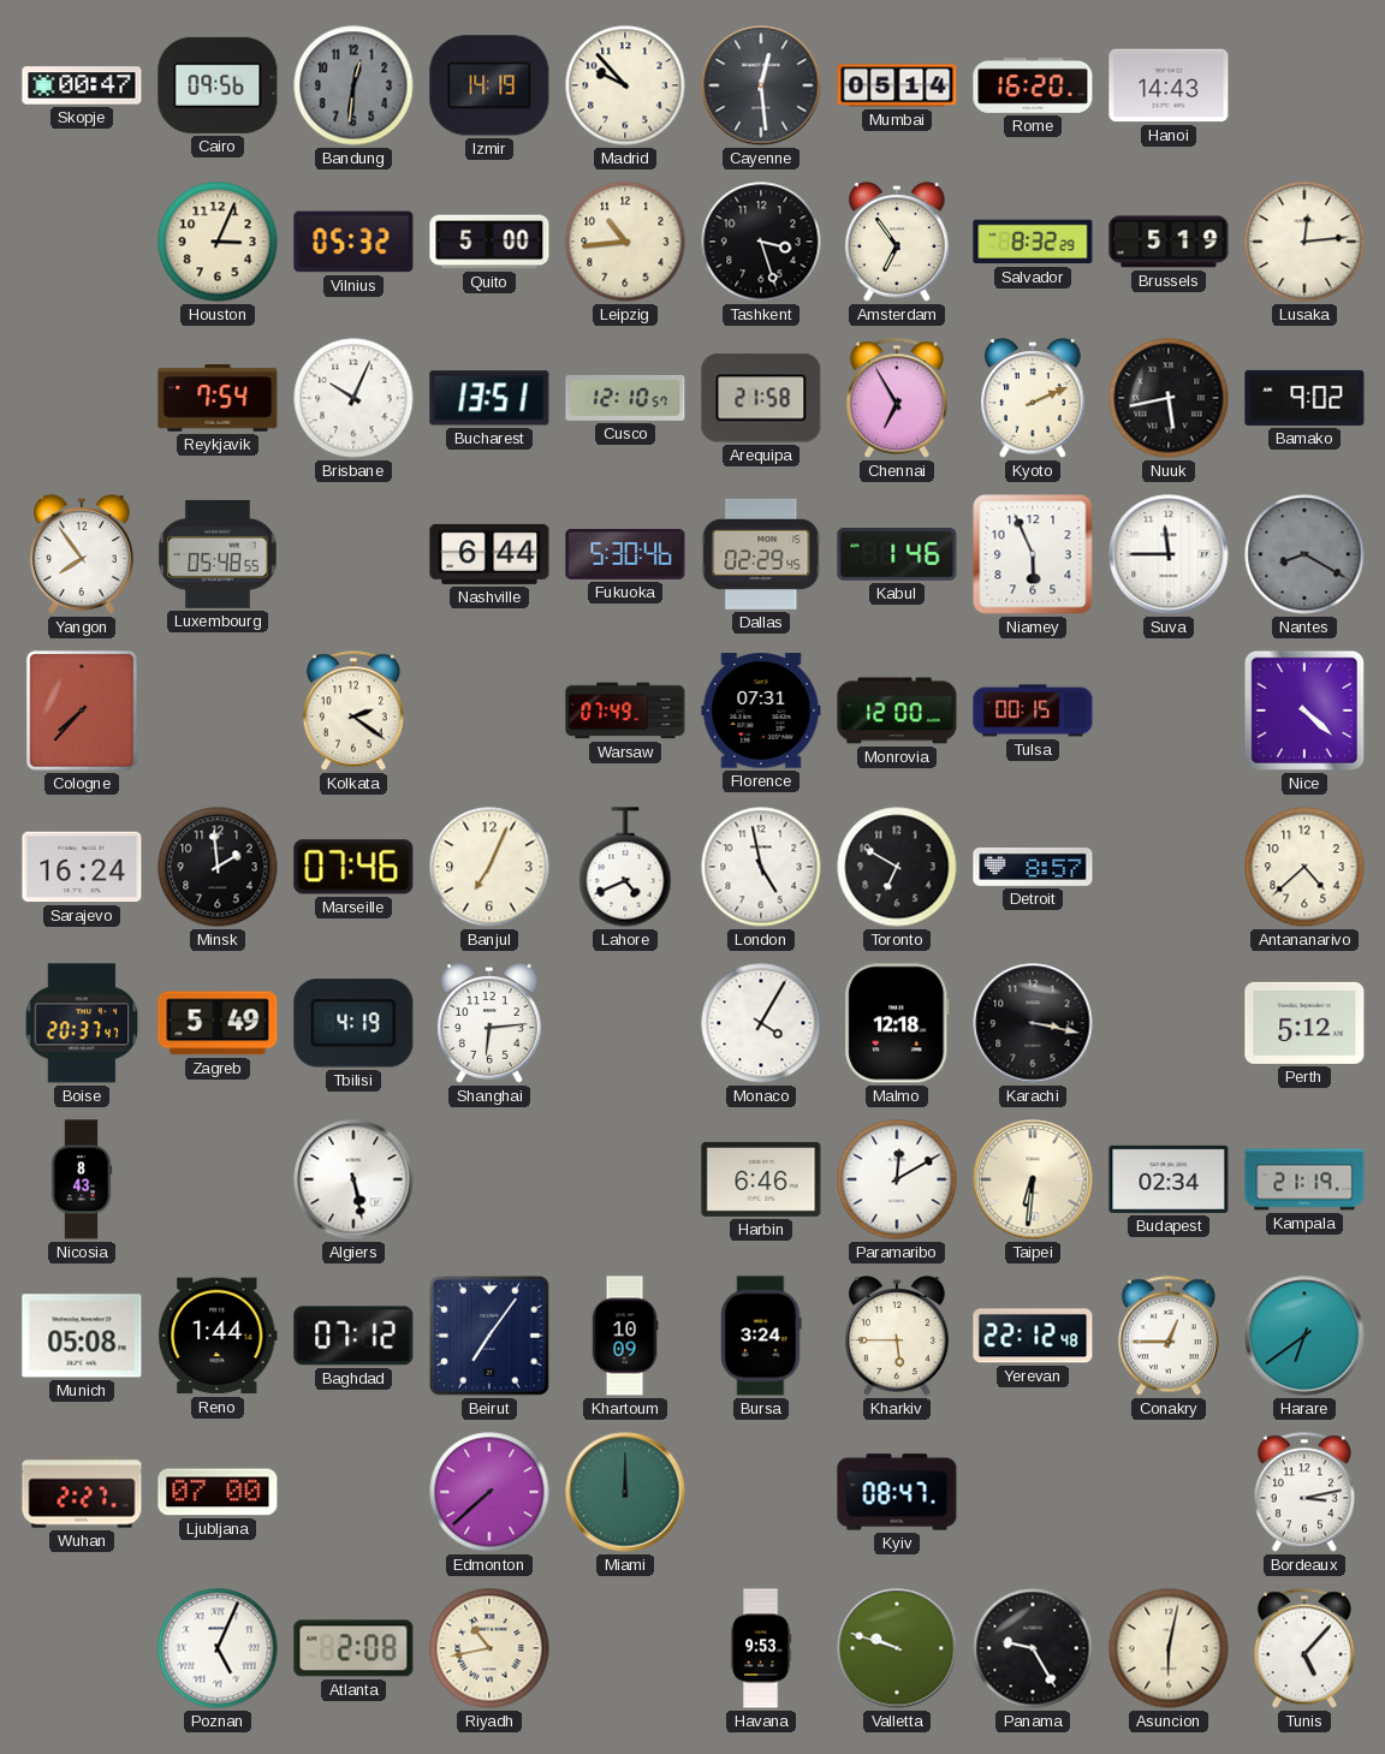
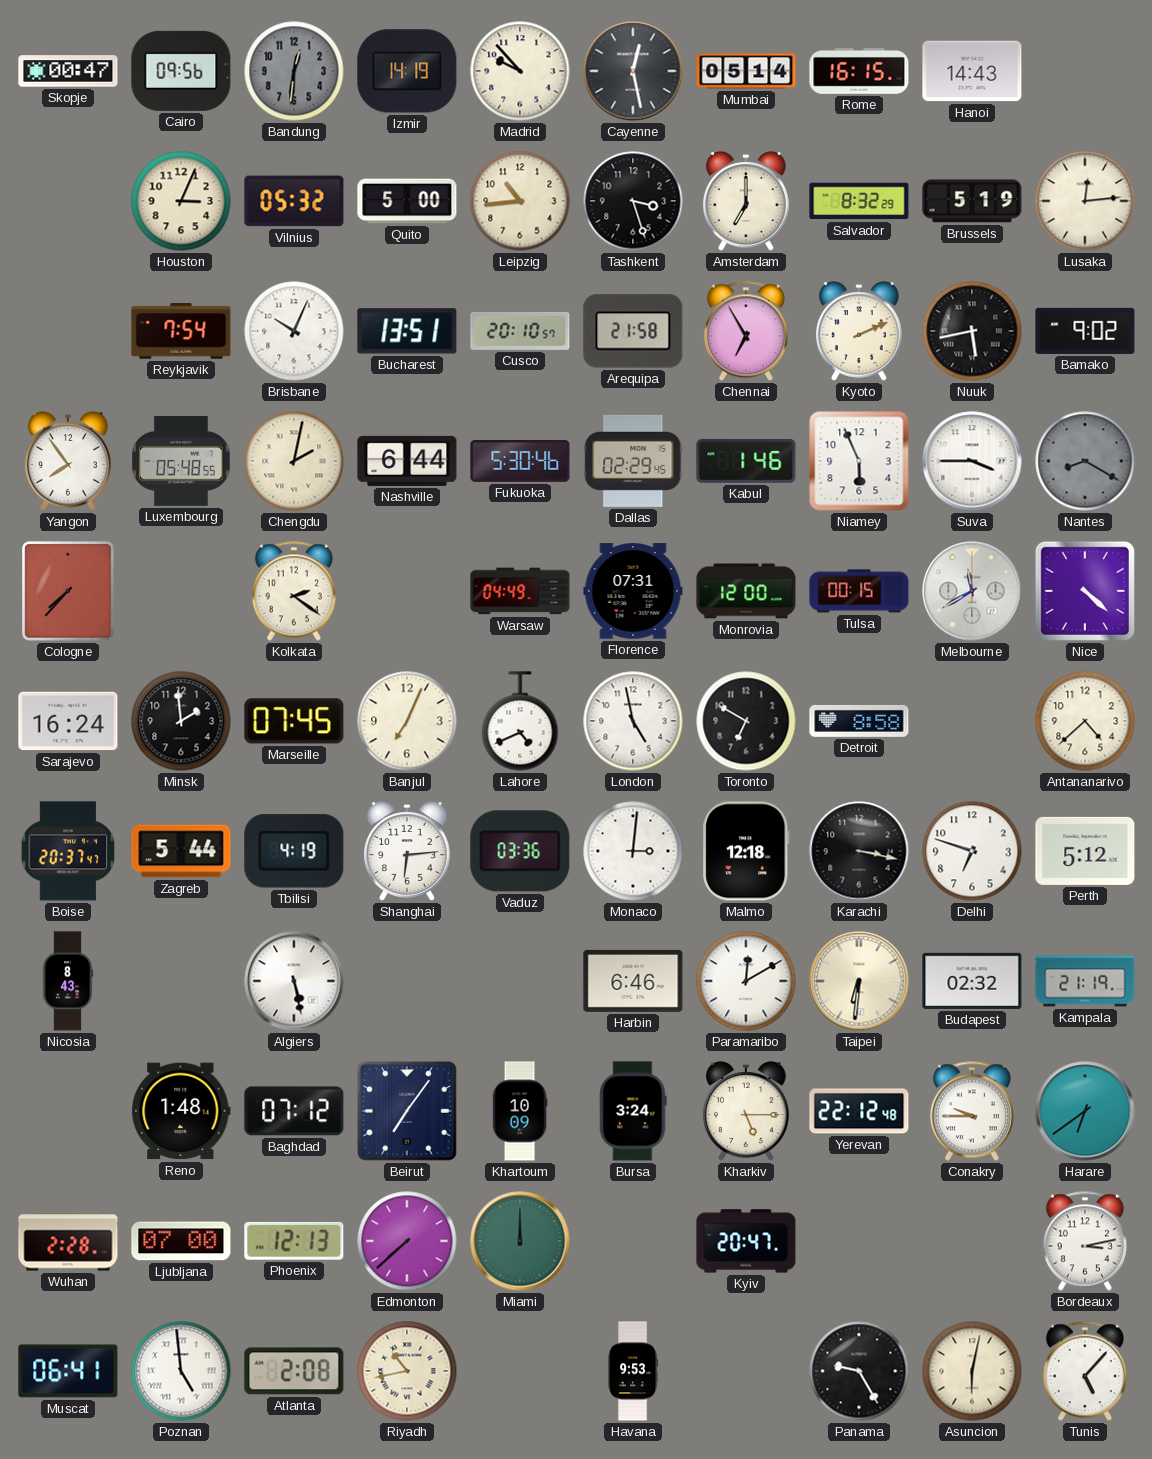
Cayenne: 12:29 -> 12:28 (633, 71)
Rome: 16:20 -> 16:15 (859, 72)
Amsterdam: 6:54 -> 7:00 (746, 201)
Cusco: 12:10 -> 20:10 (520, 331)
Chengdu: none -> 2:02 (294, 461)
Suva: 11:45 -> 3:45 (972, 461)
Warsaw: 07:49 -> 04:49 (520, 591)
Melbourne: none -> 11:40 (972, 591)
Marseille: 07:46 -> 07:45 (294, 721)
Detroit: 8:57 -> 8:58 (859, 721)
Zagreb: 5:49 -> 5:44 (181, 851)
Vaduz: none -> 03:36 (520, 851)
Monaco: 4:05 -> 3:01 (633, 851)
Delhi: none -> 6:48 (972, 851)
Budapest: 02:34 -> 02:32 (972, 981)
Munich: 05:08 -> none (82, 1336)
Reno: 1:44 -> 1:48 (181, 1111)
Kharkiv: 5:45 -> 5:15 (746, 1111)
Conakry: 12:45 -> 9:45 (972, 1111)
Wuhan: 2:27 -> 2:28 (68, 1241)
Phoenix: none -> 12:13 (294, 1241)
Kyiv: 08:47 -> 20:47 (746, 1241)
Muscat: none -> 06:41 (68, 1371)
Poznan: 5:04 -> 4:59 (181, 1371)
Valletta: 9:48 -> none (897, 1648)
